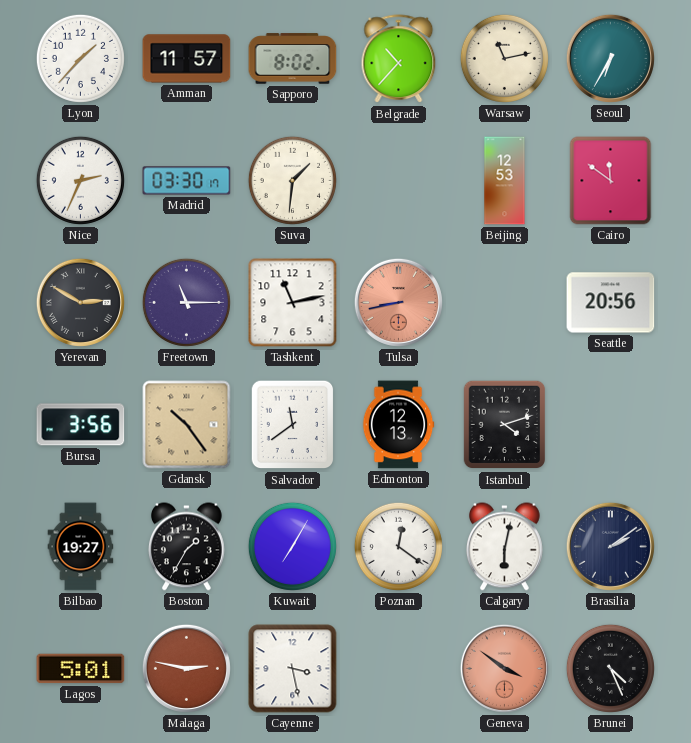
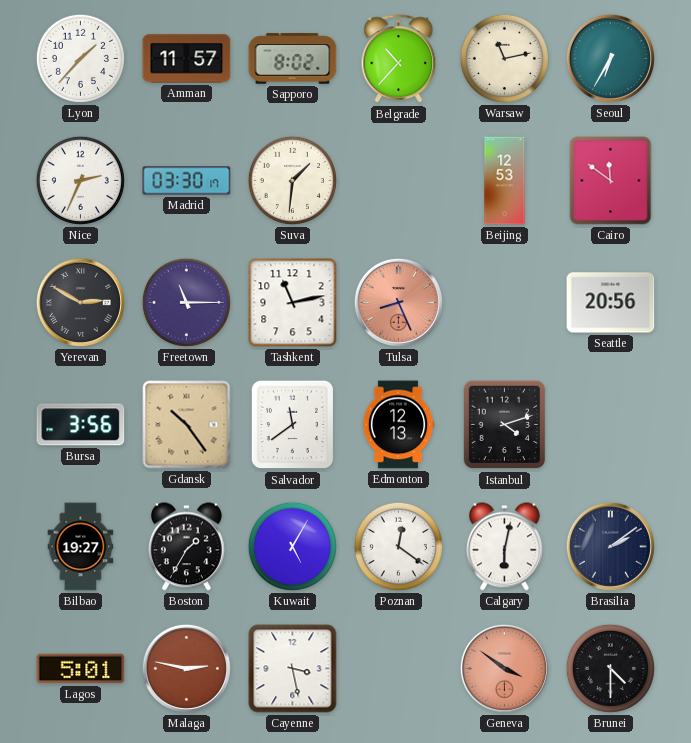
Tulsa: 8:43 -> 8:26 (398, 302)
Kuwait: 7:05 -> 5:05 (292, 546)
Brunei: 4:26 -> 4:30 (610, 668)
